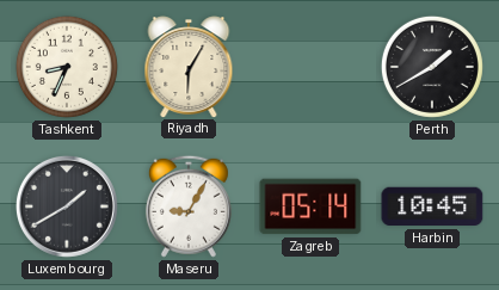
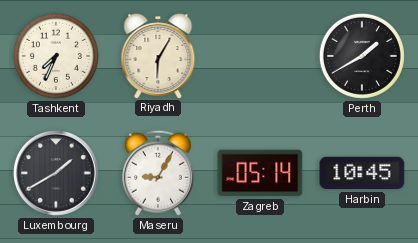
Tashkent: 8:34 -> 7:34 (56, 56)
